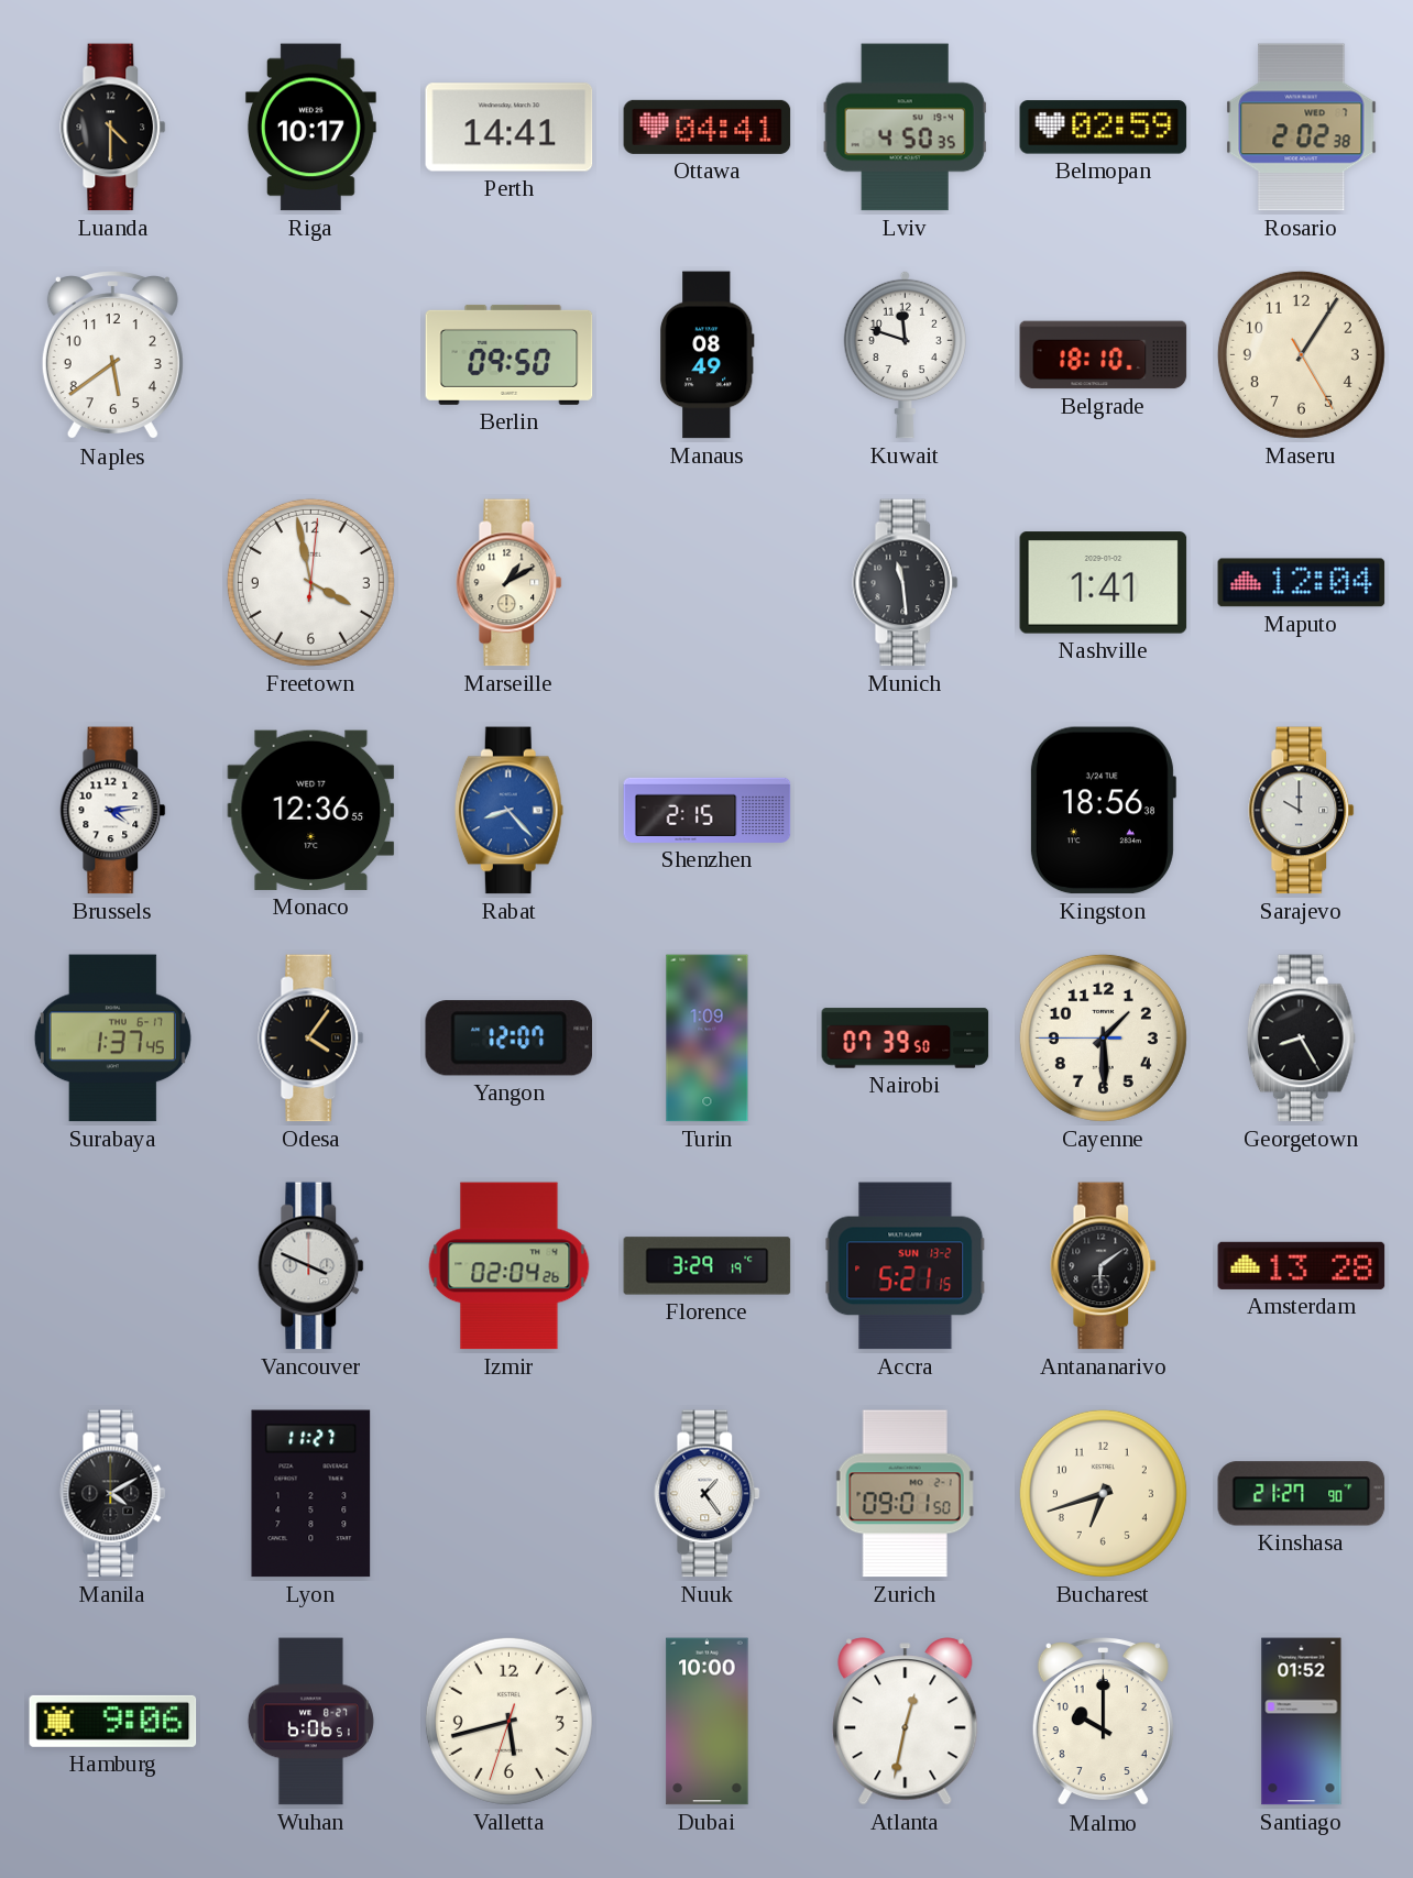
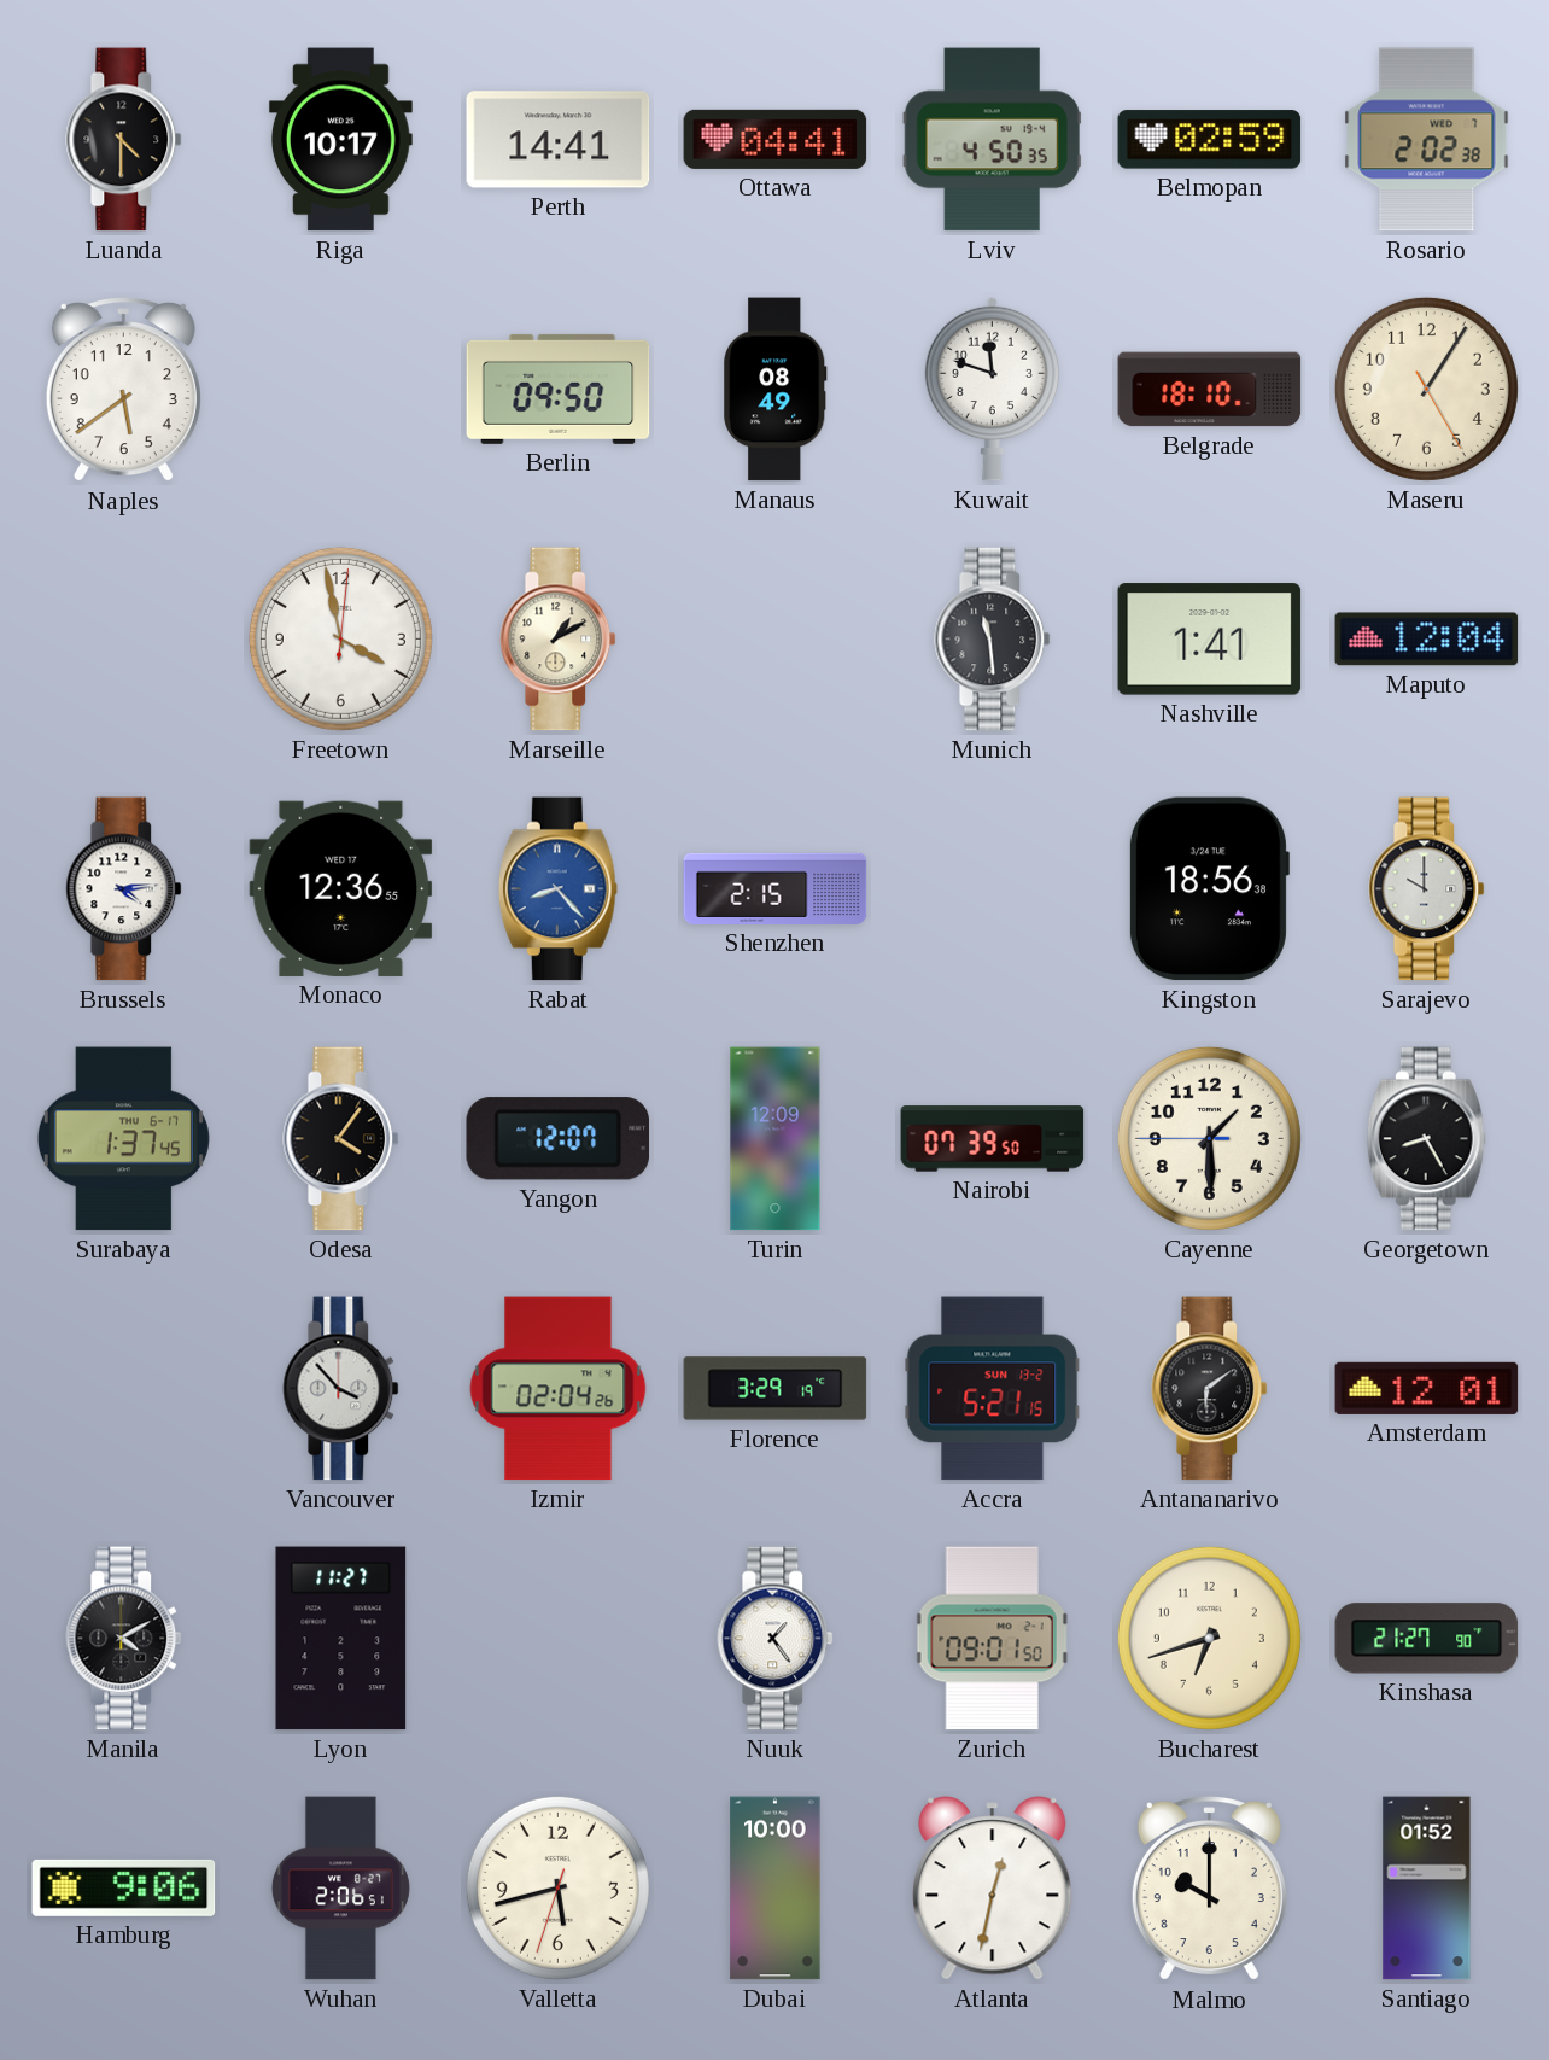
Turin: 1:09 -> 12:09 (776, 1139)
Vancouver: 3:49 -> 3:53 (341, 1389)
Amsterdam: 13:28 -> 12:01 (1427, 1388)
Wuhan: 6:06 -> 2:06 (340, 1889)
